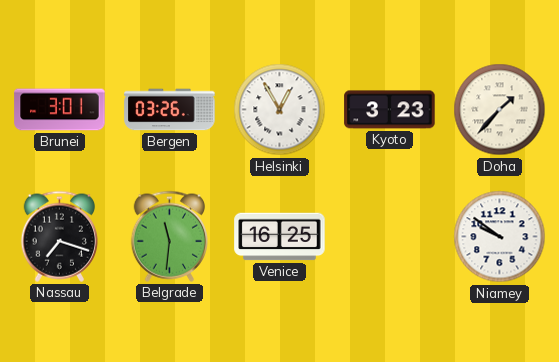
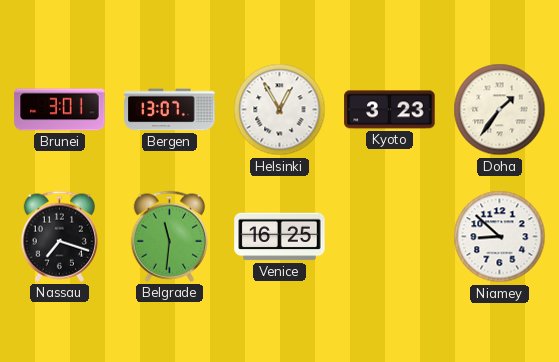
Bergen: 03:26 -> 13:07 (170, 110)
Doha: 1:37 -> 1:36 (500, 110)
Niamey: 9:51 -> 8:52 (500, 237)
